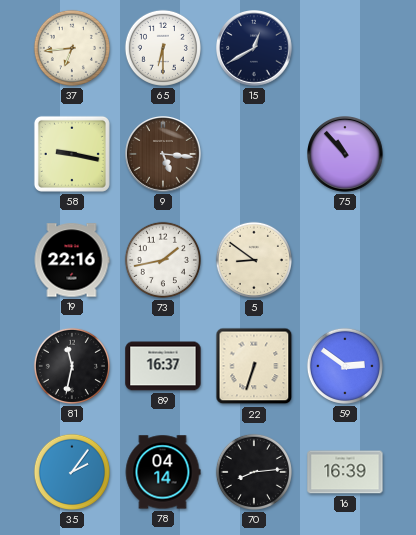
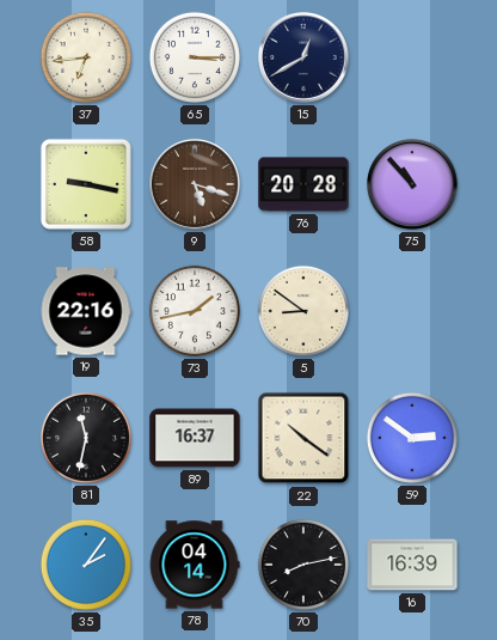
65: 6:30 -> 3:15 (195, 57)
9: 5:16 -> 5:18 (196, 184)
76: none -> 20:28 (303, 184)
22: 6:33 -> 10:21 (303, 438)
70: 8:14 -> 8:13 (303, 565)
